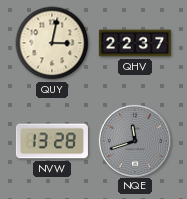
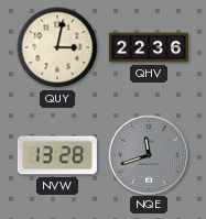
QHV: 22:37 -> 22:36 (149, 47)
